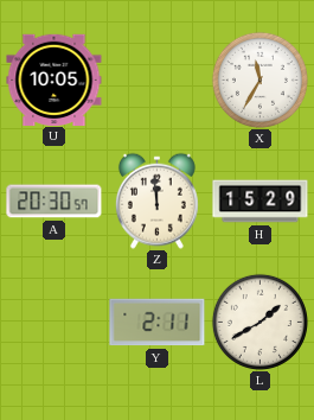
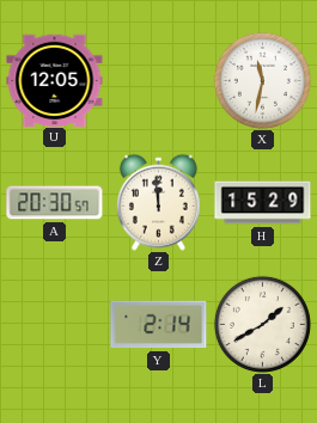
U: 10:05 -> 12:05 (55, 80)
X: 11:35 -> 11:32 (262, 80)
Y: 2:11 -> 2:14 (159, 325)
